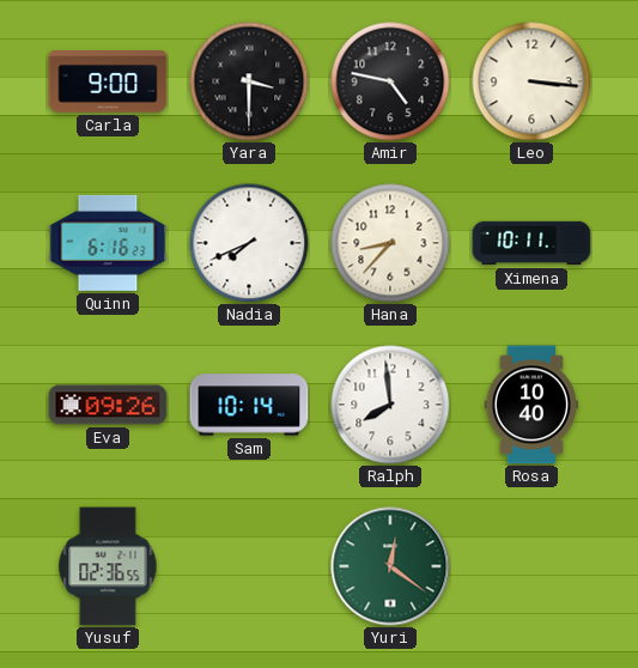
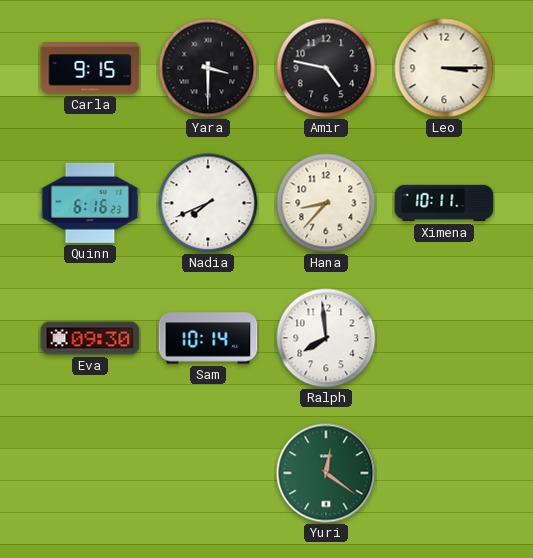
Carla: 9:00 -> 9:15 (90, 68)
Leo: 3:16 -> 3:15 (444, 68)
Eva: 09:26 -> 09:30 (90, 338)
Rosa: 10:40 -> none (531, 405)
Yusuf: 02:36 -> none (108, 566)
